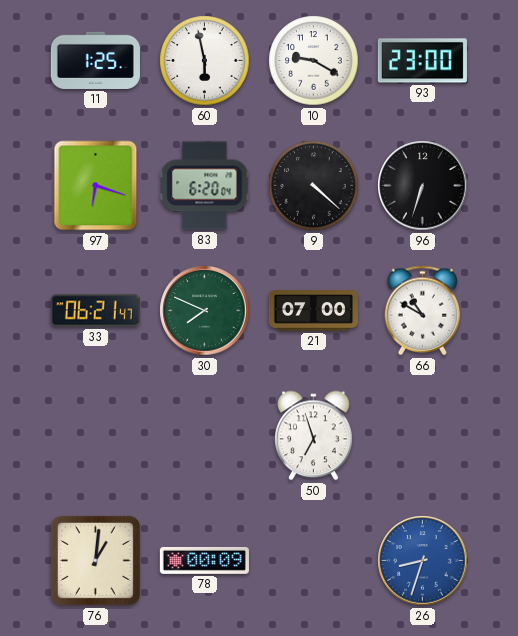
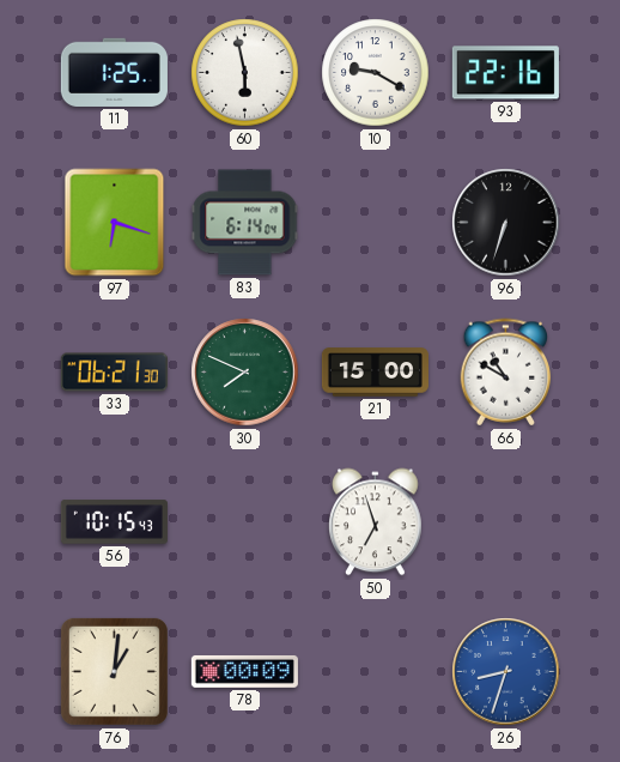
93: 23:00 -> 22:16 (505, 73)
83: 6:20 -> 6:14 (245, 223)
9: 4:22 -> none (314, 186)
33: 06:21:47 -> 06:21:30 (114, 373)
21: 07:00 -> 15:00 (375, 373)
56: none -> 10:15 (114, 522)
